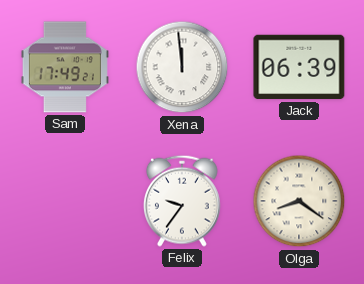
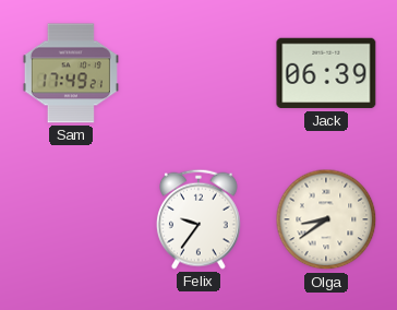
Xena: 11:59 -> none (182, 67)
Olga: 8:21 -> 8:39 (326, 219)
